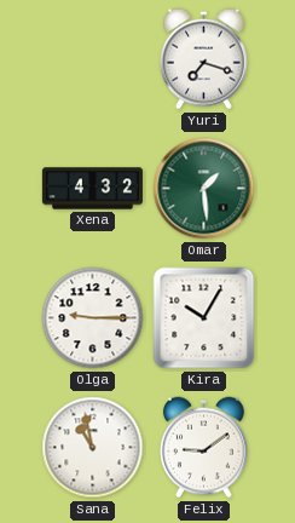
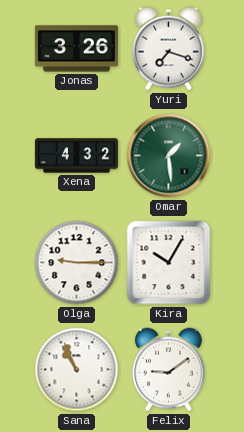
Jonas: none -> 3:26 (76, 49)
Sana: 10:58 -> 10:56 (77, 370)
